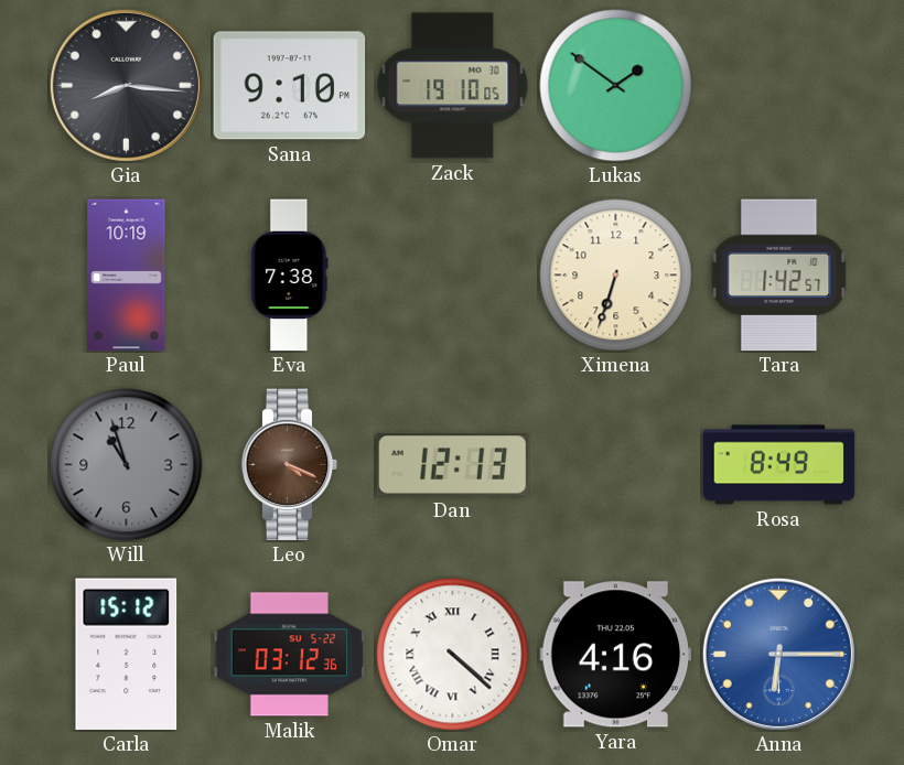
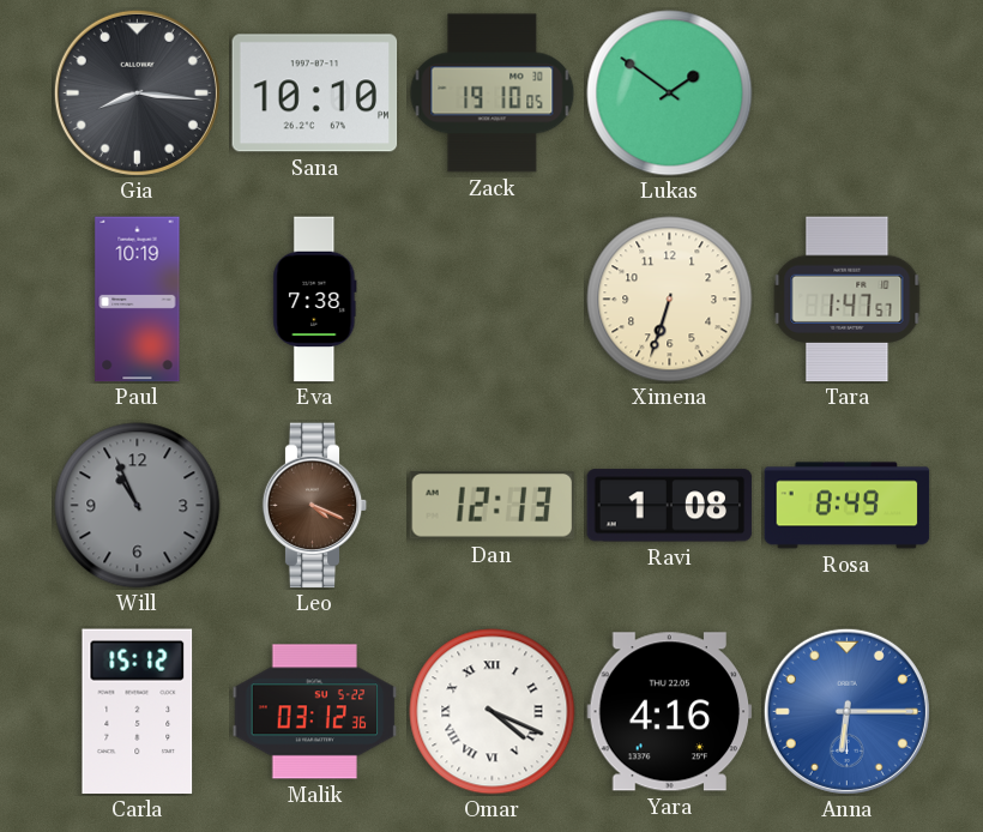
Sana: 9:10 -> 10:10 (315, 94)
Tara: 1:42 -> 1:47 (848, 300)
Will: 10:57 -> 10:56 (138, 506)
Ravi: none -> 1:08 (670, 506)
Omar: 4:22 -> 4:19 (493, 712)
